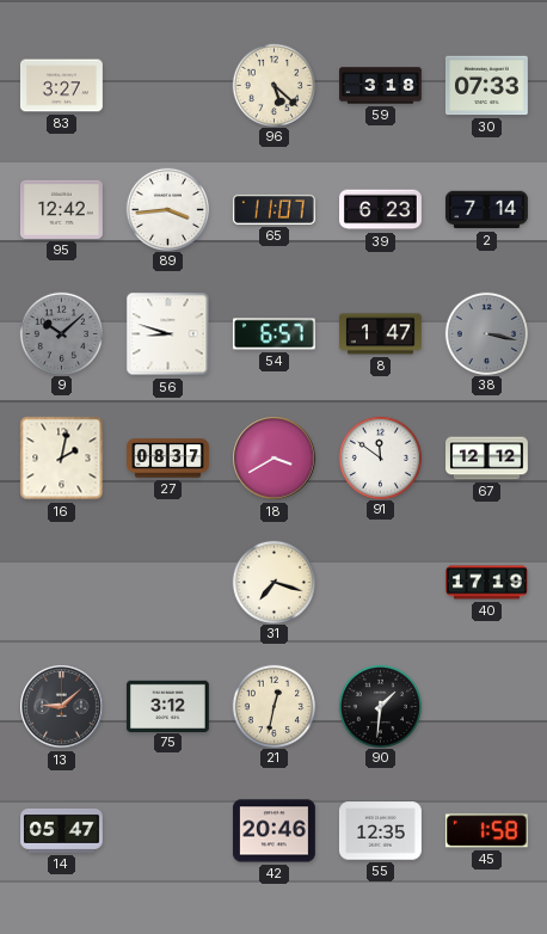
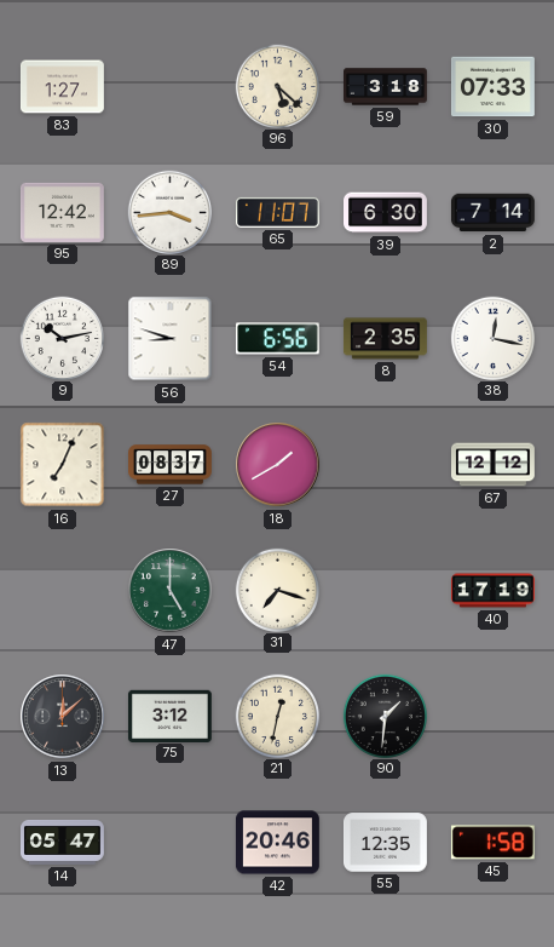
83: 3:27 -> 1:27 (63, 87)
39: 6:23 -> 6:30 (386, 213)
9: 10:08 -> 10:13 (62, 338)
9 dial: grey -> white (62, 338)
54: 6:57 -> 6:56 (277, 339)
8: 1:47 -> 2:35 (385, 339)
38: 3:17 -> 12:17 (492, 338)
38 dial: grey -> white (492, 338)
16: 2:02 -> 7:04 (63, 465)
18: 3:40 -> 1:40 (278, 465)
91: 11:51 -> none (380, 457)
47: none -> 5:00 (171, 591)
13: 9:08 -> 12:08 (63, 717)
